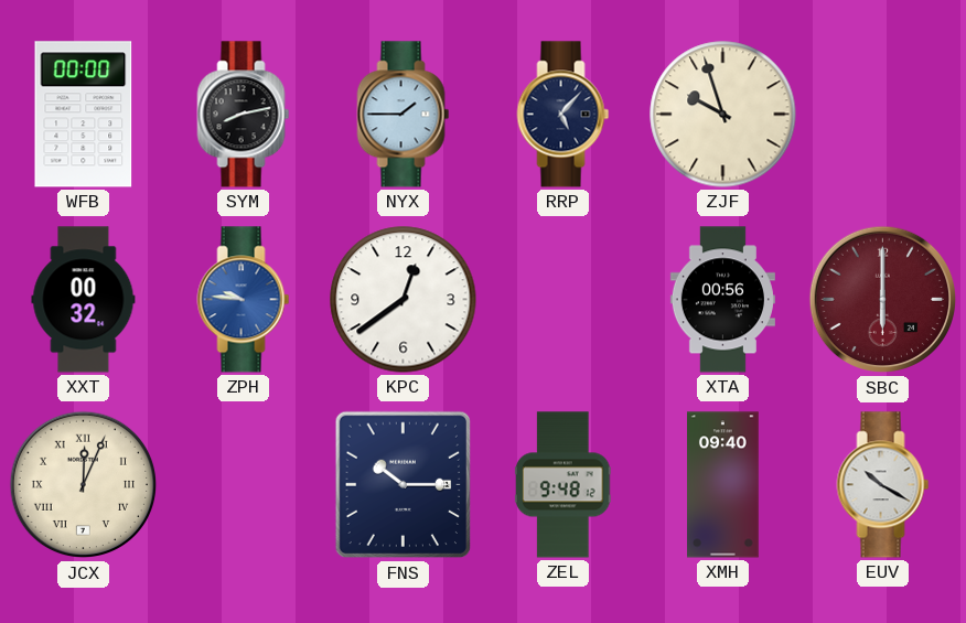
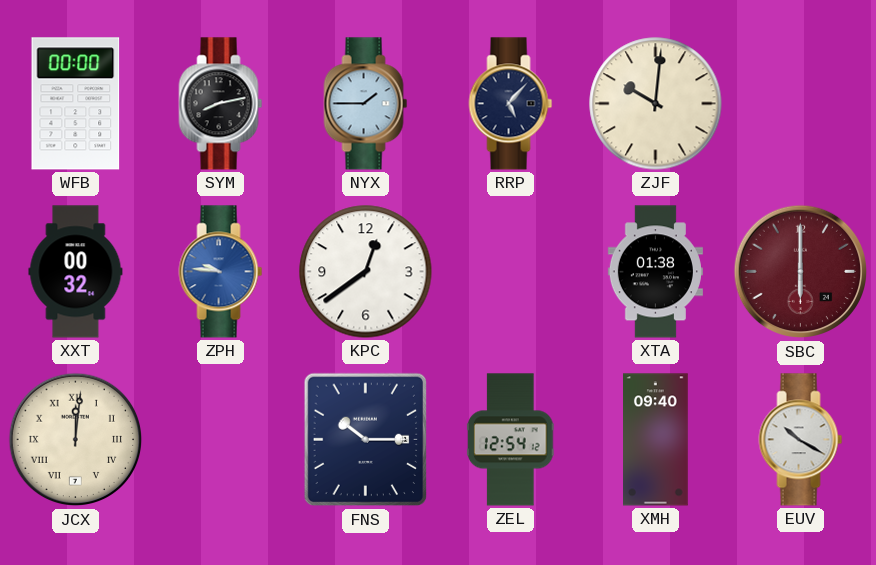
ZJF: 9:57 -> 10:01 (656, 104)
XTA: 00:56 -> 01:38 (655, 272)
JCX: 12:04 -> 12:01 (76, 440)
ZEL: 9:48 -> 12:54 (511, 440)
